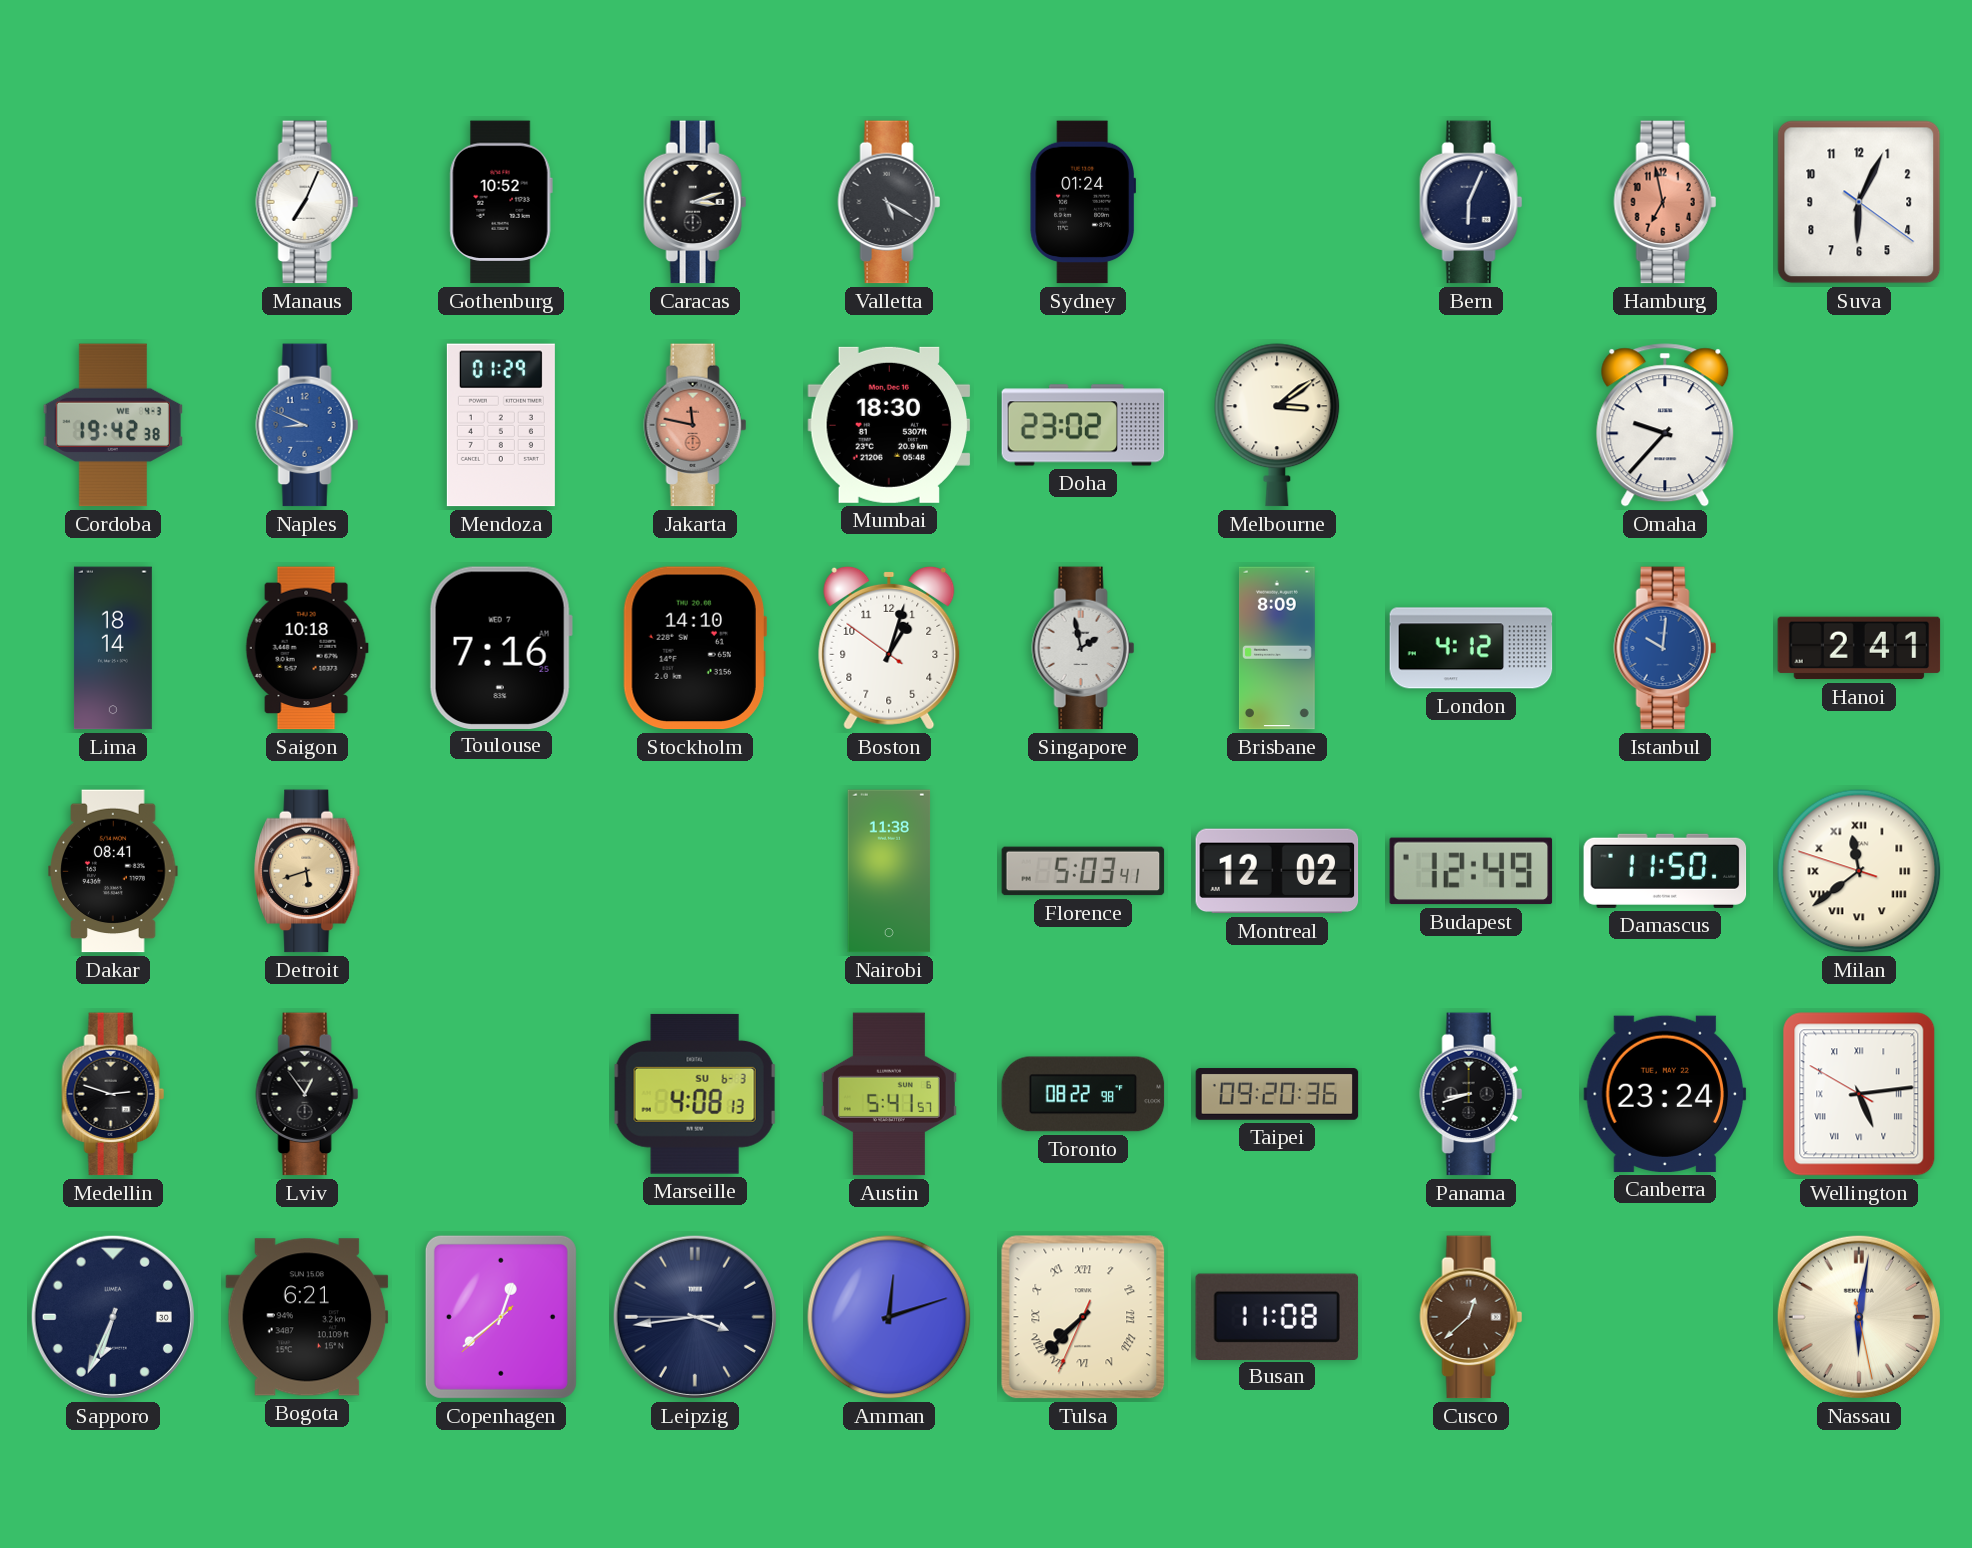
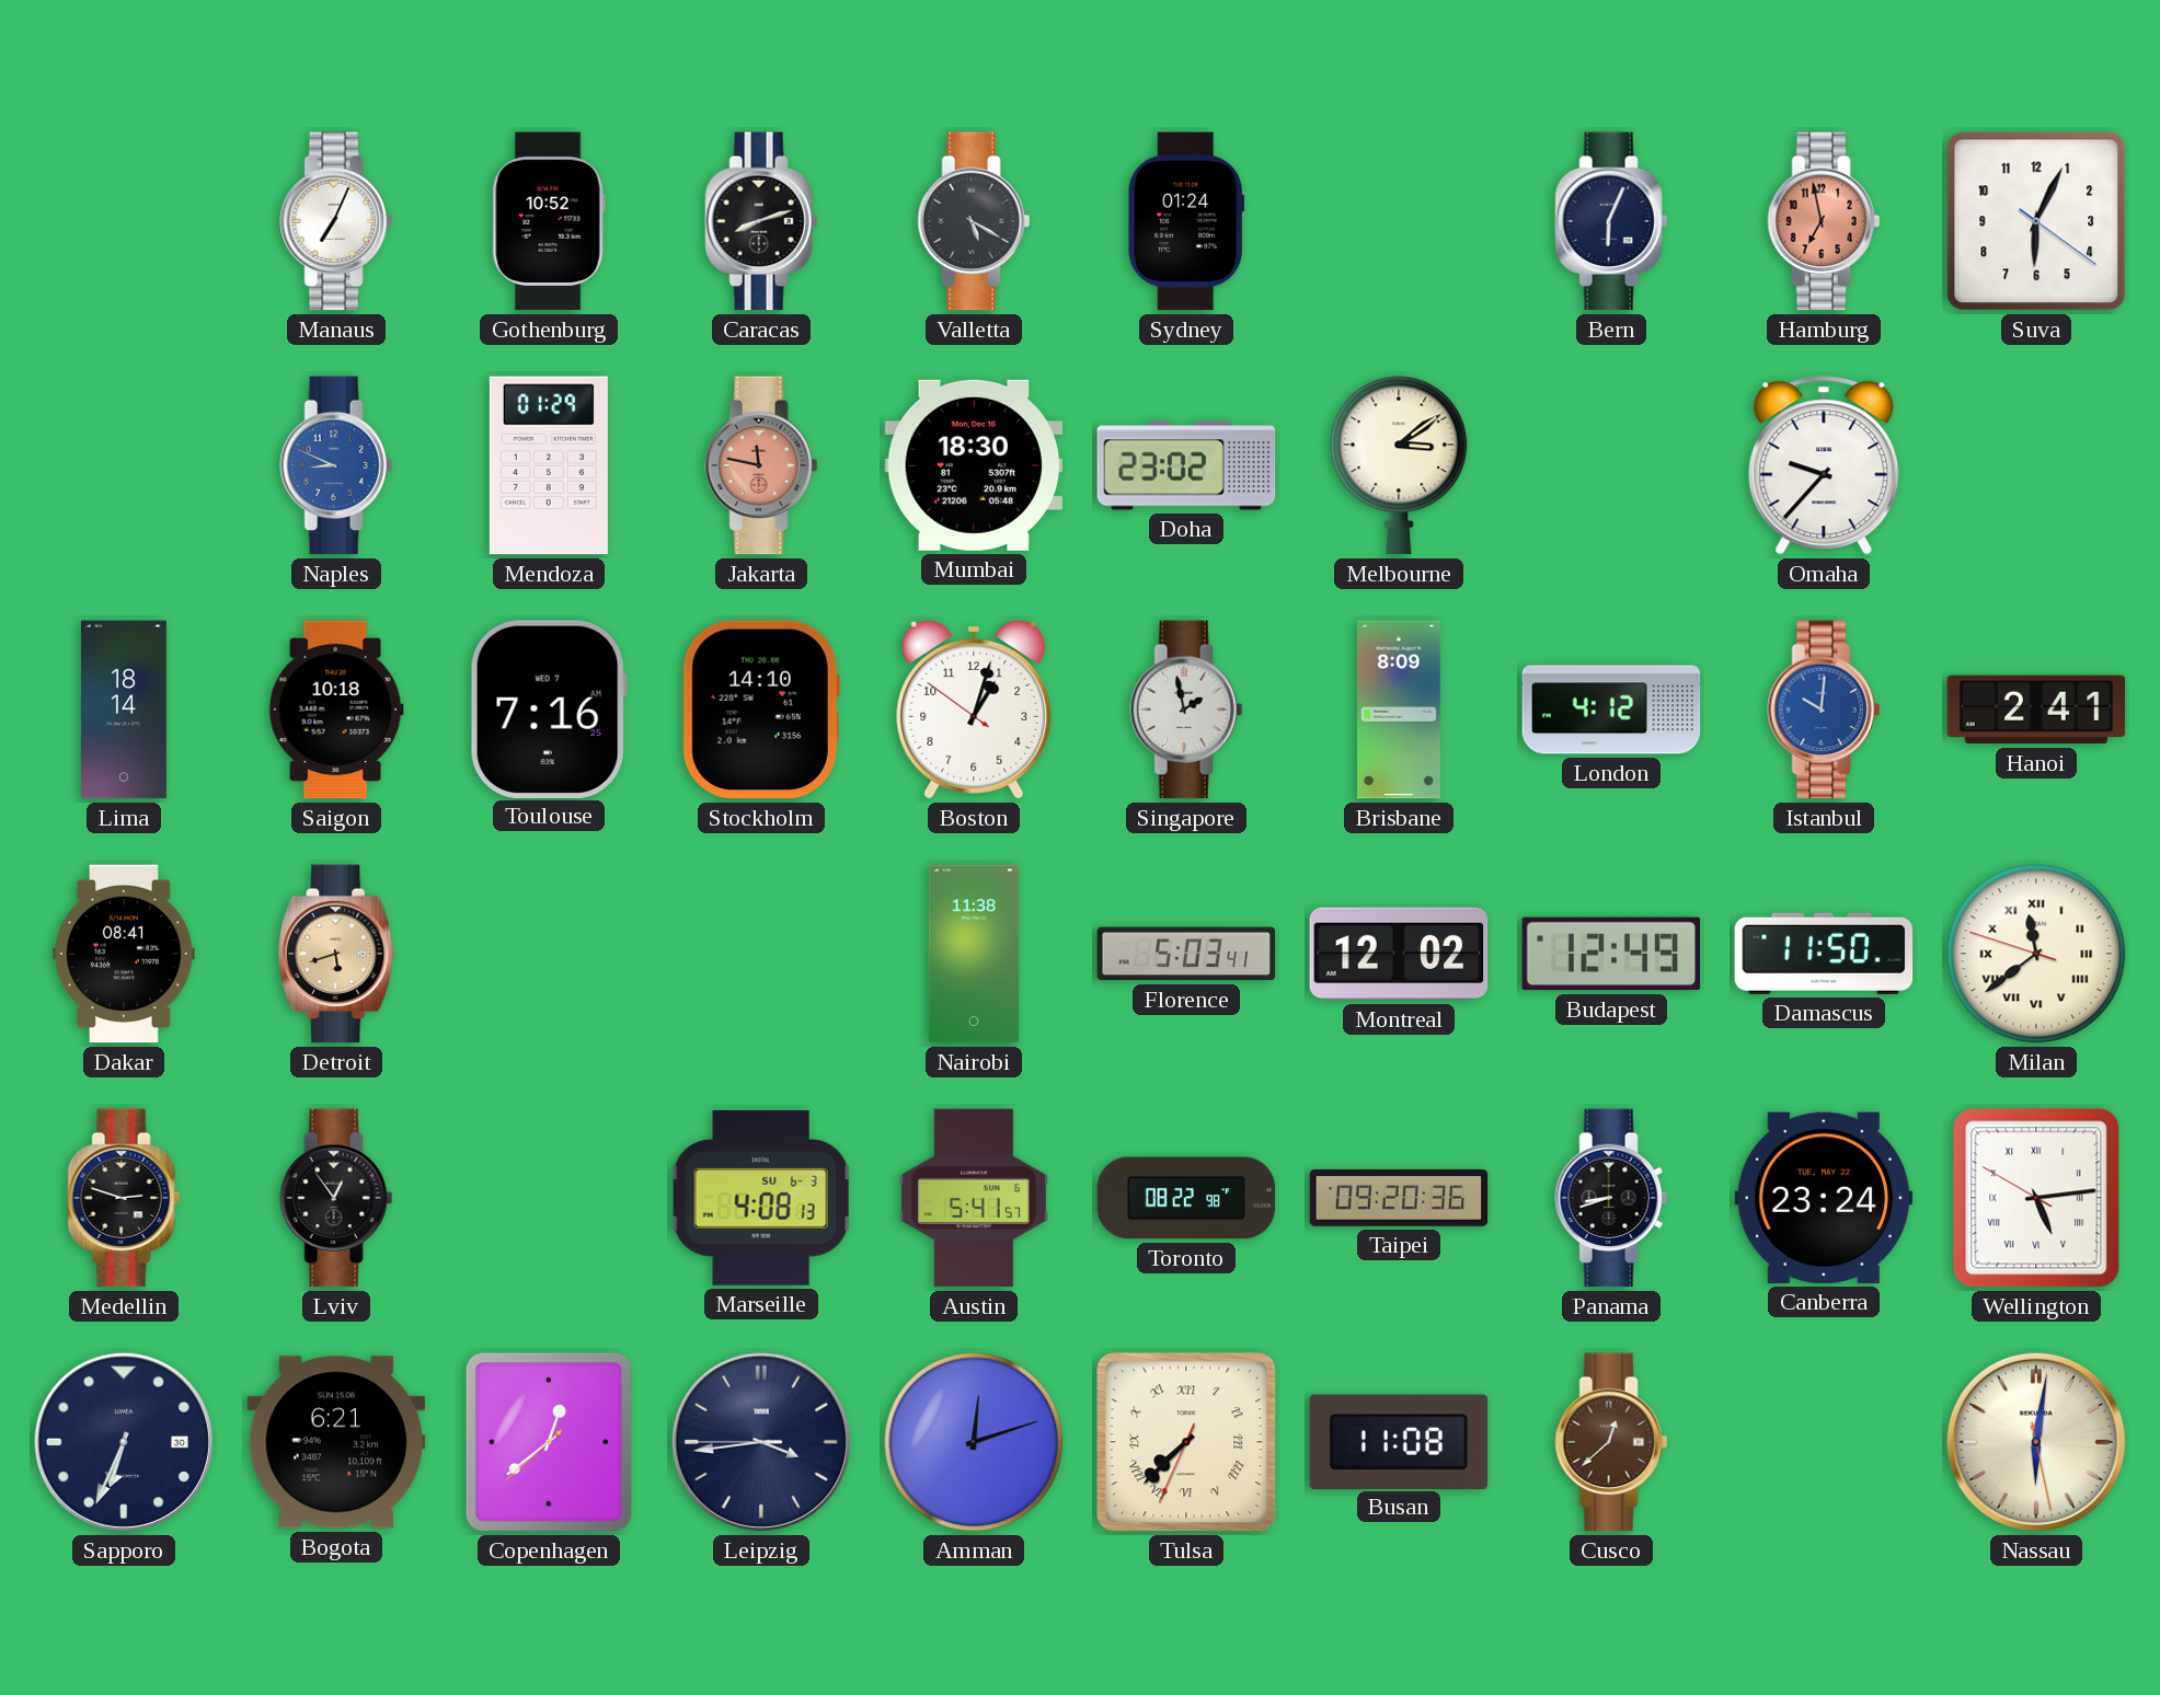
Caracas: 3:12 -> 8:12 (761, 221)
Cordoba: 19:42 -> none (113, 425)
